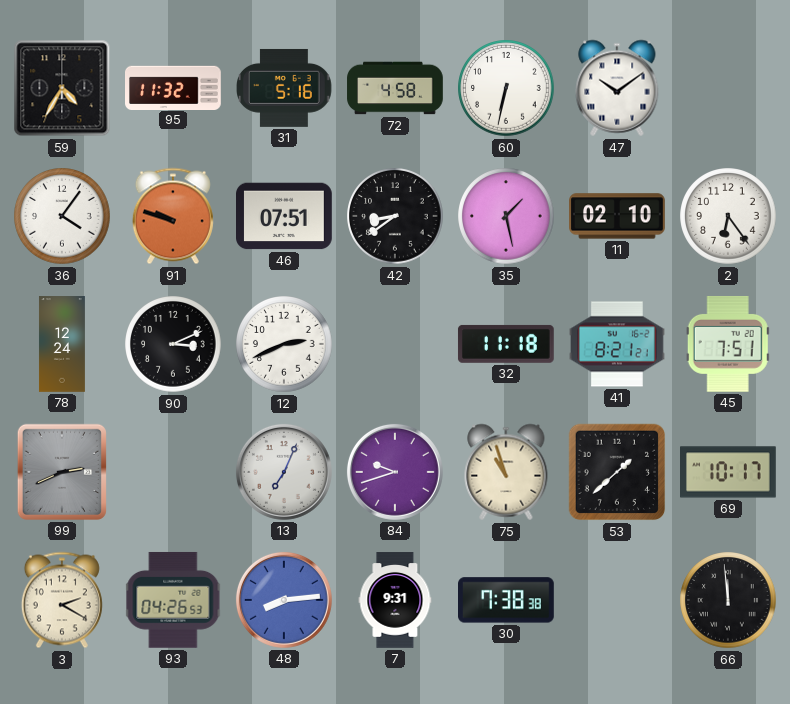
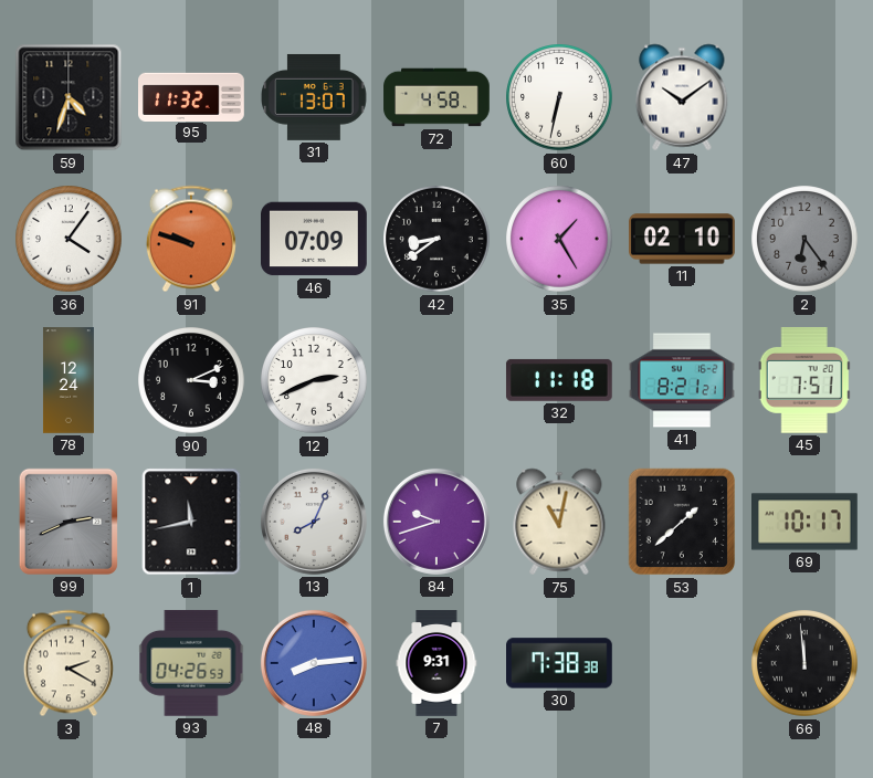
59: 4:35 -> 4:33 (69, 97)
31: 5:16 -> 13:07 (315, 97)
46: 07:51 -> 07:09 (315, 239)
35: 1:28 -> 1:25 (559, 239)
2 dial: white -> grey (804, 239)
1: none -> 11:43 (191, 522)
13: 7:04 -> 8:04 (314, 522)
75: 10:57 -> 11:02 (559, 522)
